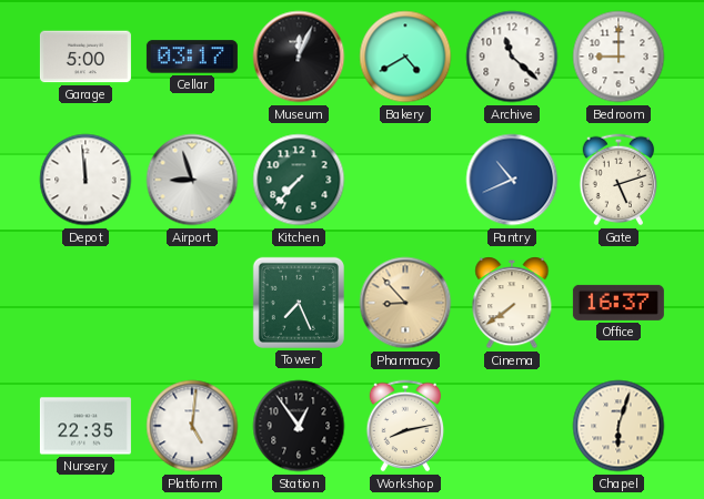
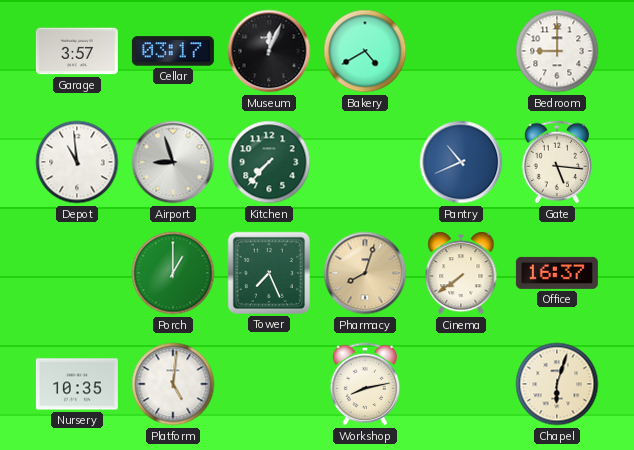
Garage: 5:00 -> 3:57 (77, 51)
Archive: 11:22 -> none (512, 57)
Depot: 11:59 -> 10:59 (77, 162)
Gate: 5:12 -> 5:16 (557, 162)
Porch: none -> 1:00 (173, 273)
Pharmacy: 8:53 -> 8:03 (365, 273)
Nursery: 22:35 -> 10:35 (77, 384)
Station: 12:54 -> none (299, 426)
